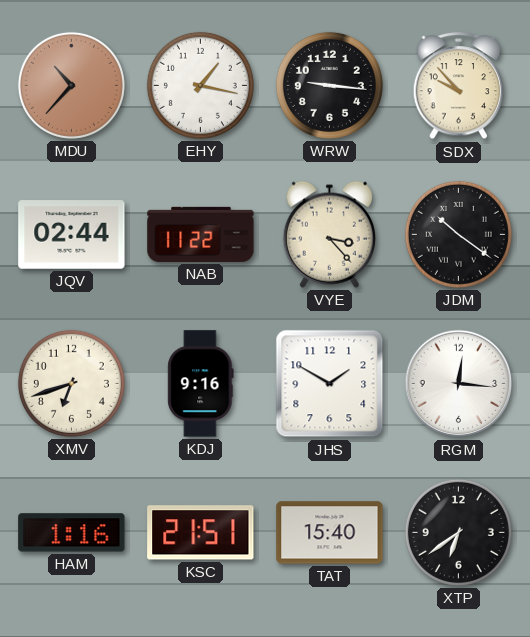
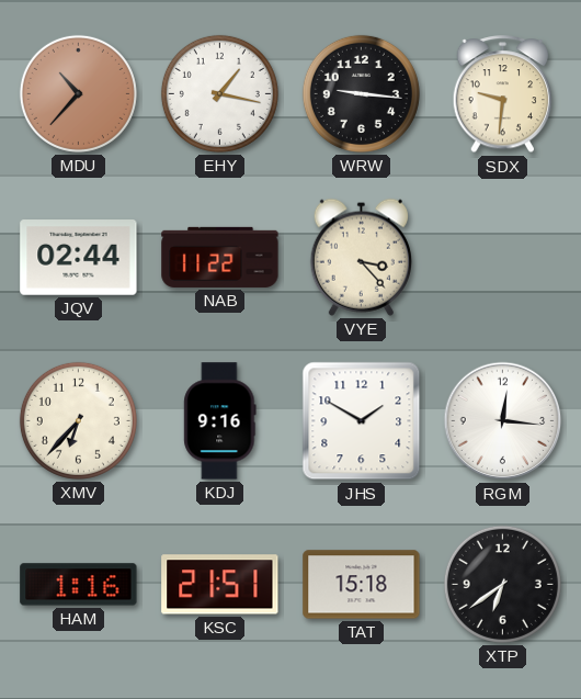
SDX: 9:53 -> 9:31 (503, 94)
JDM: 10:21 -> none (458, 234)
XMV: 6:42 -> 6:37 (78, 420)
TAT: 15:40 -> 15:18 (362, 585)
